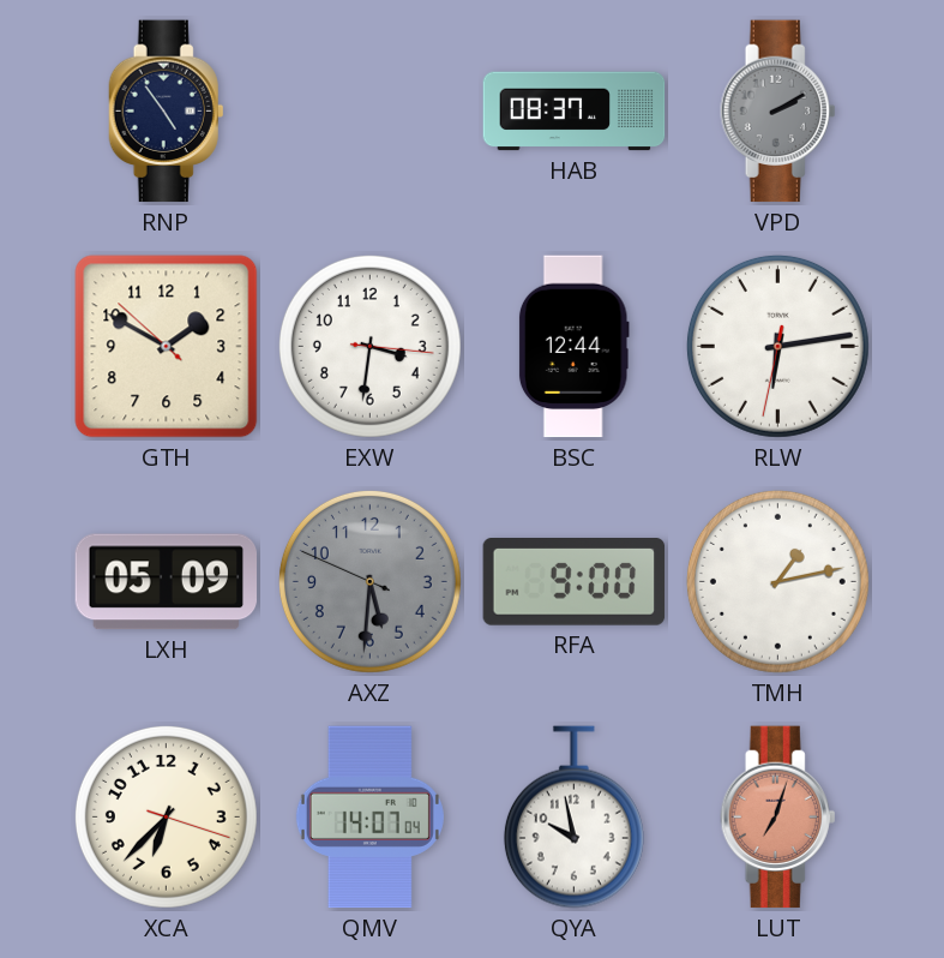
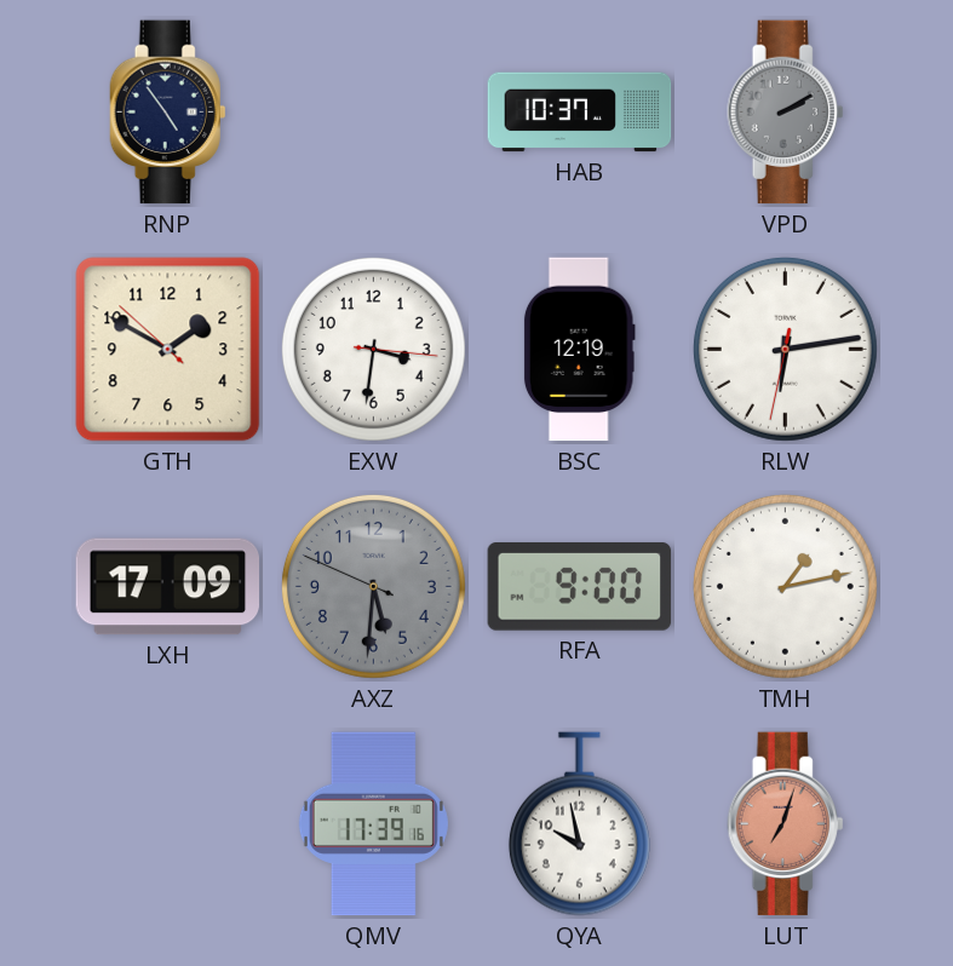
HAB: 08:37 -> 10:37 (580, 113)
BSC: 12:44 -> 12:19 (579, 350)
LXH: 05:09 -> 17:09 (168, 587)
XCA: 6:37 -> none (166, 816)
QMV: 14:07 -> 17:39 (373, 824)
